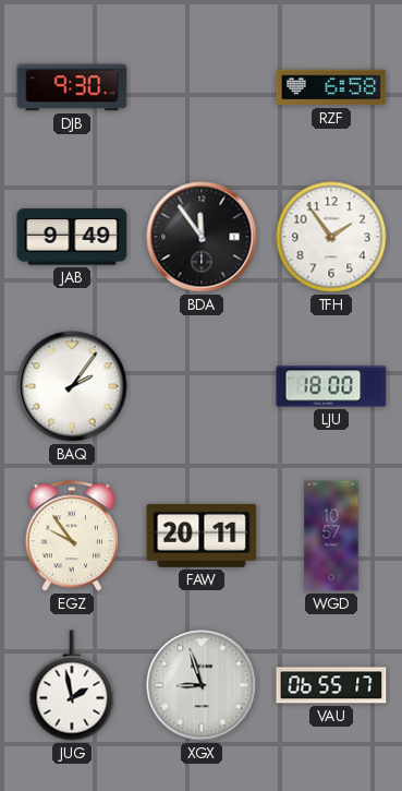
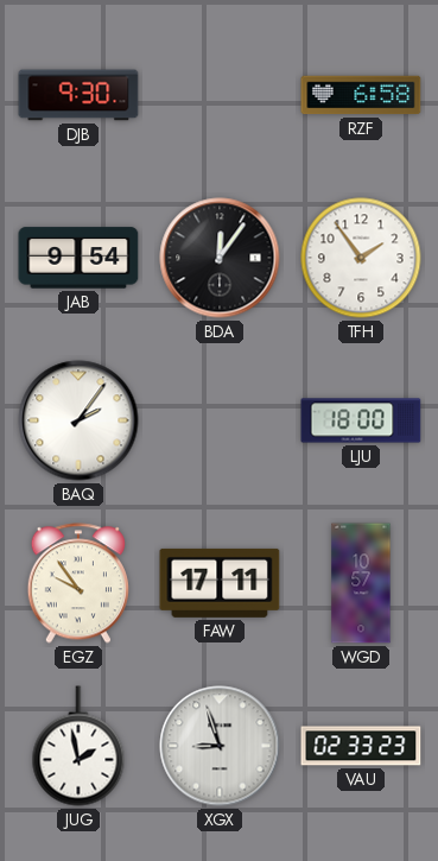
JAB: 9:49 -> 9:54 (78, 258)
BDA: 11:54 -> 12:06 (220, 258)
FAW: 20:11 -> 17:11 (220, 583)
VAU: 06:55 -> 02:33 (361, 746)
